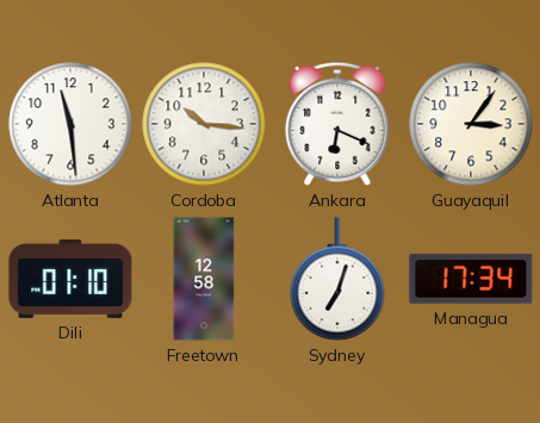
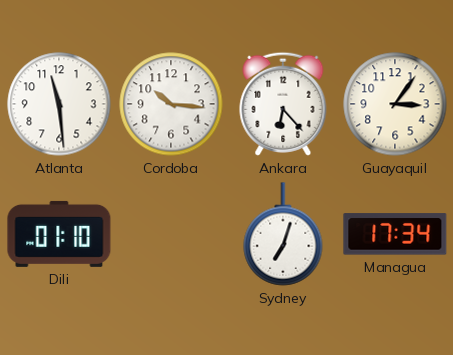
Ankara: 6:19 -> 6:23 (283, 104)
Freetown: 12:58 -> none (204, 279)
